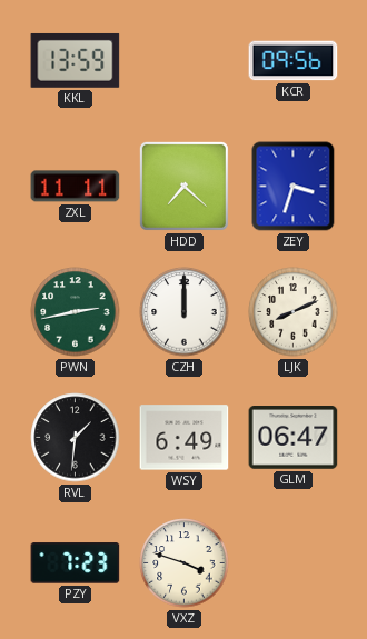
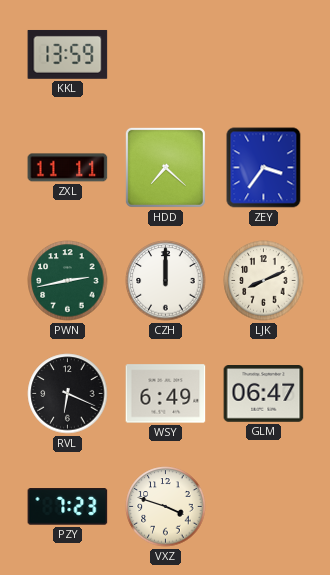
KCR: 09:56 -> none (294, 61)
ZEY: 3:33 -> 3:36 (264, 168)
RVL: 1:31 -> 6:19 (68, 394)
